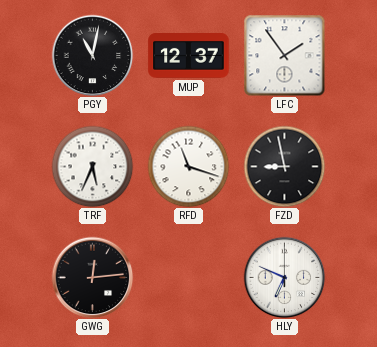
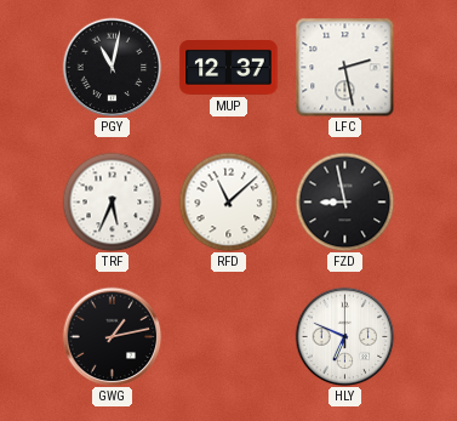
LFC: 1:54 -> 2:28 (344, 67)
RFD: 11:18 -> 11:08 (228, 201)
GWG: 12:14 -> 1:13 (112, 336)
